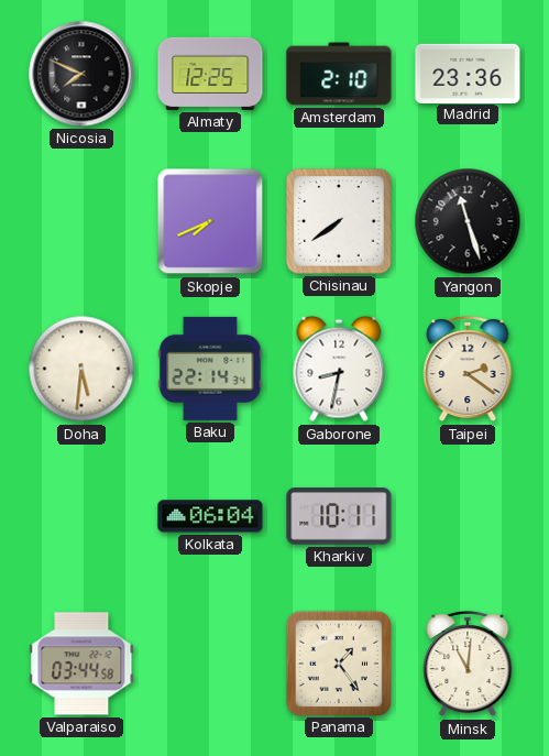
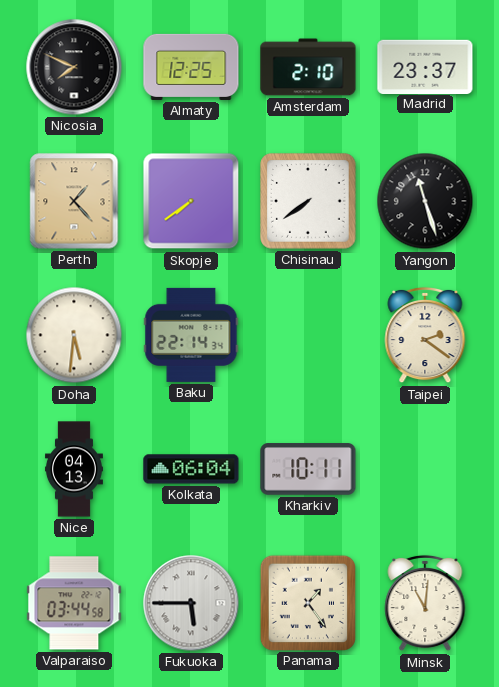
Madrid: 23:36 -> 23:37 (425, 66)
Perth: none -> 1:23 (74, 201)
Skopje: 7:41 -> 7:39 (191, 201)
Gaborone: 8:32 -> none (339, 369)
Nice: none -> 04:13 (74, 469)
Fukuoka: none -> 5:45 (191, 603)
